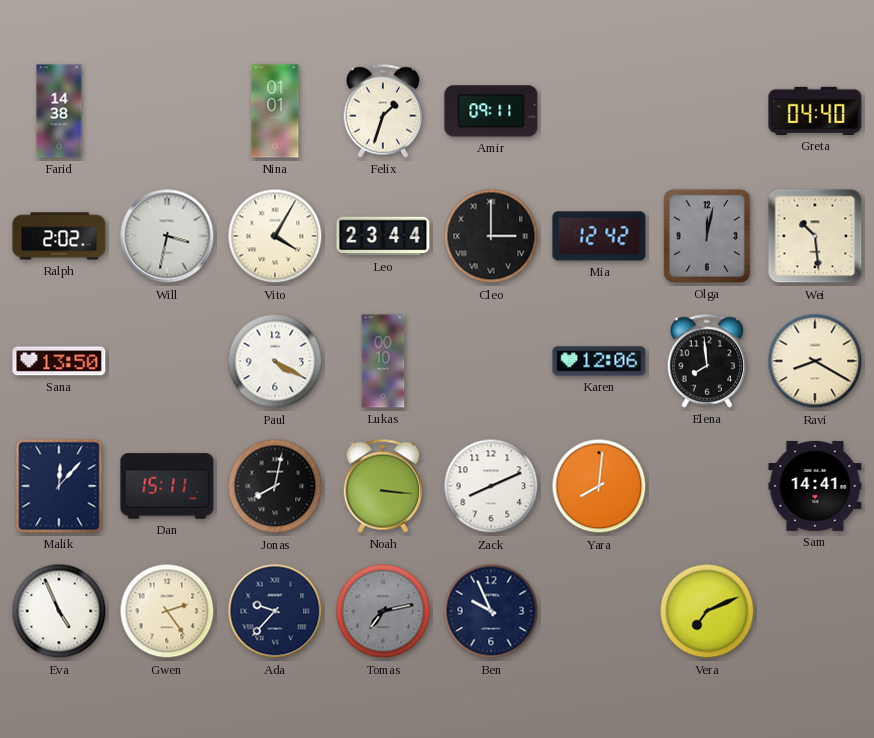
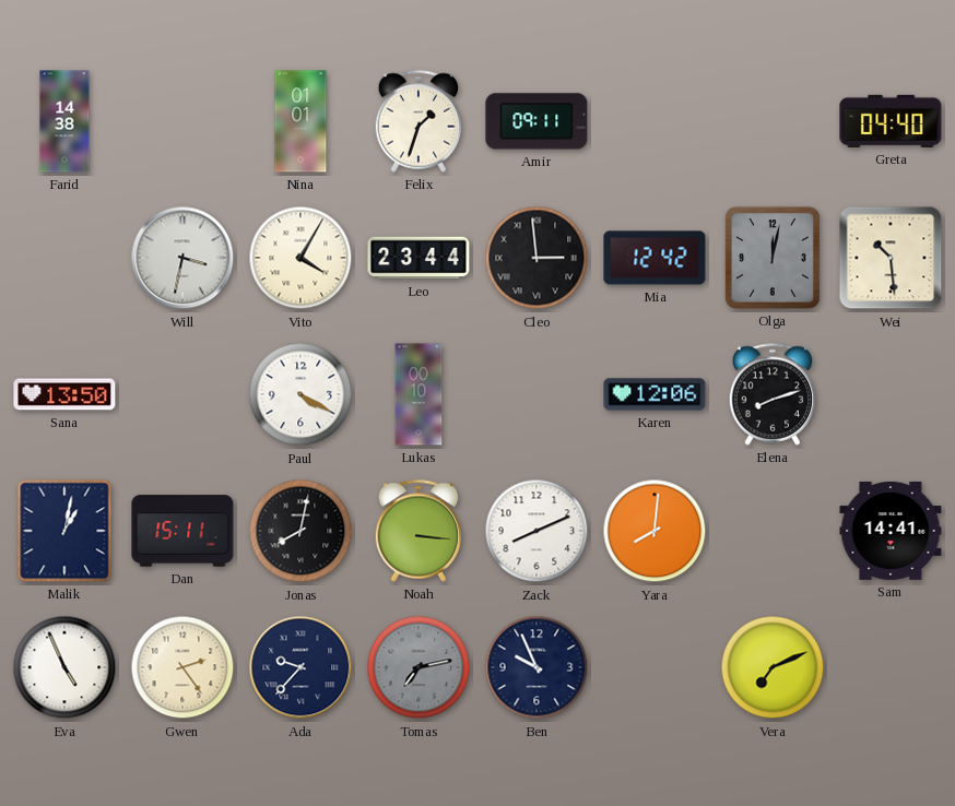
Ralph: 2:02 -> none (59, 236)
Cleo: 3:00 -> 2:59 (537, 258)
Elena: 7:59 -> 8:12 (773, 394)
Ravi: 8:20 -> none (815, 361)
Malik: 12:07 -> 1:02 (64, 531)
